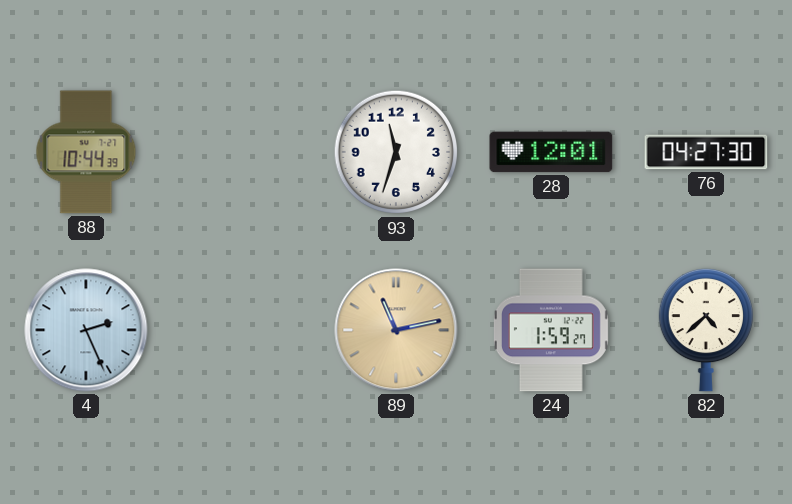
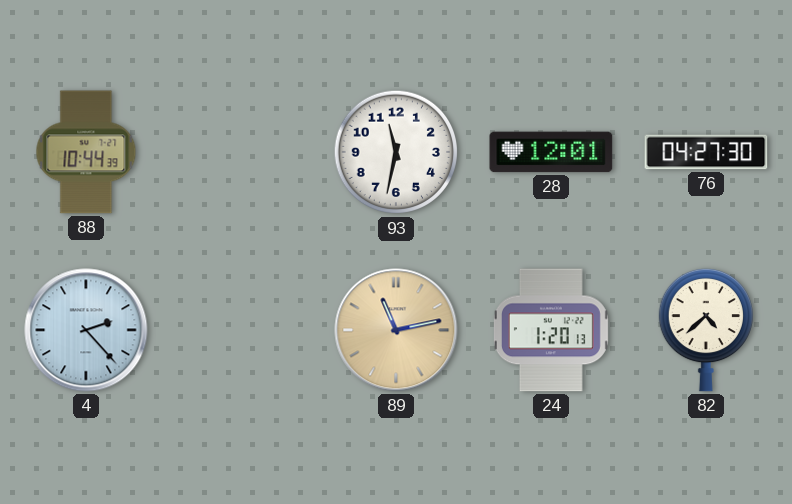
93: 11:33 -> 11:32 (396, 152)
4: 2:26 -> 2:23 (86, 330)
24: 1:59 -> 1:20 (551, 330)
